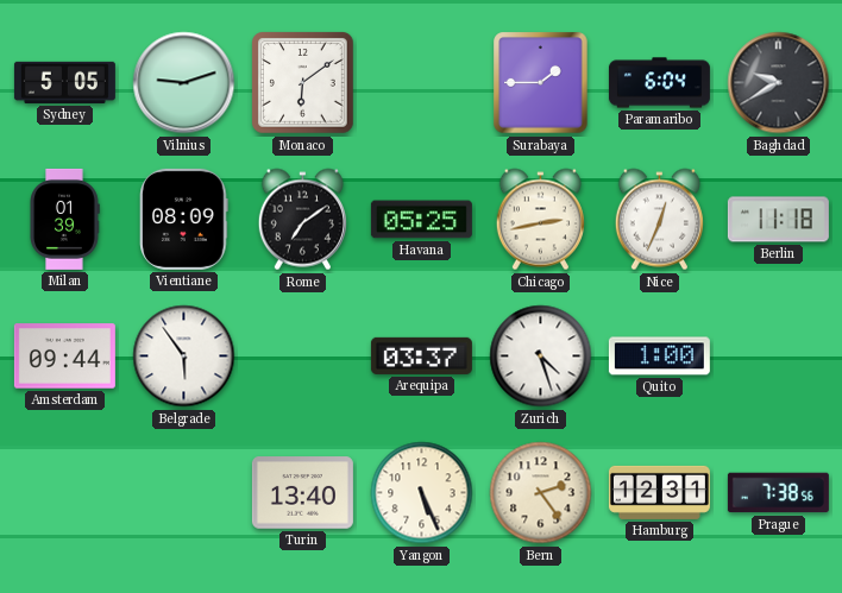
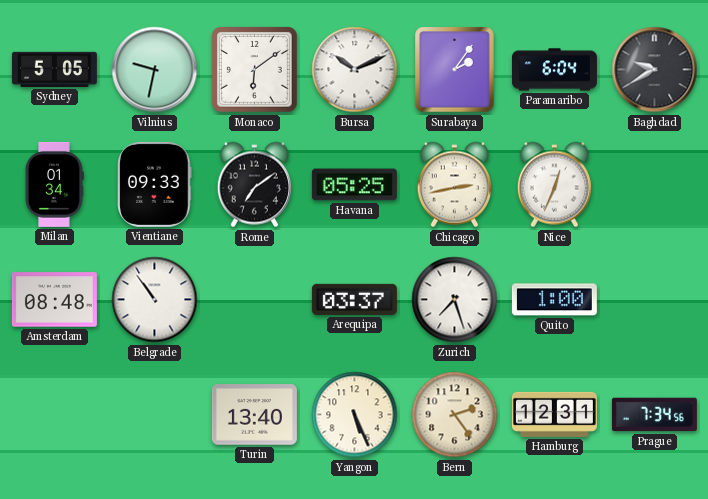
Vilnius: 9:12 -> 9:32 (155, 70)
Bursa: none -> 10:11 (355, 70)
Surabaya: 1:45 -> 2:06 (455, 70)
Milan: 01:39 -> 01:34 (54, 184)
Vientiane: 08:09 -> 09:33 (155, 184)
Berlin: 11:18 -> none (778, 220)
Amsterdam: 09:44 -> 08:48 (54, 300)
Belgrade: 5:54 -> 10:54 (155, 300)
Zurich: 4:27 -> 7:27 (455, 300)
Prague: 7:38 -> 7:34 (654, 415)
